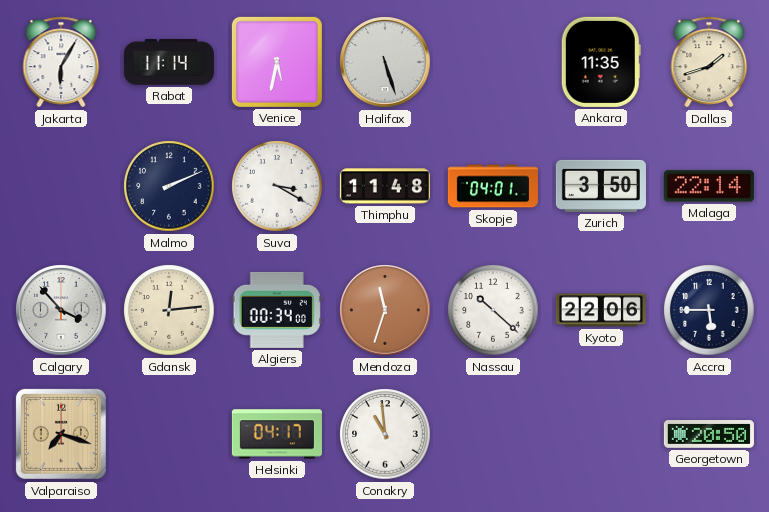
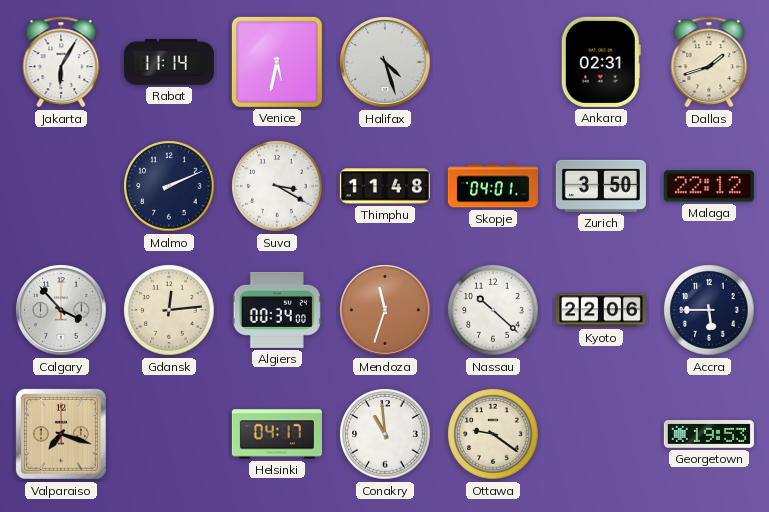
Halifax: 5:27 -> 4:27 (385, 62)
Ankara: 11:35 -> 02:31 (601, 62)
Malaga: 22:14 -> 22:12 (709, 186)
Ottawa: none -> 9:21 (493, 434)
Georgetown: 20:50 -> 19:53 (709, 434)
